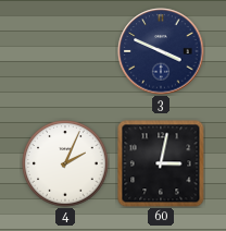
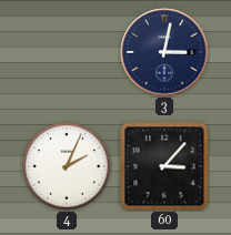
3: 3:49 -> 3:02 (164, 52)
60: 3:02 -> 3:07 (164, 166)
